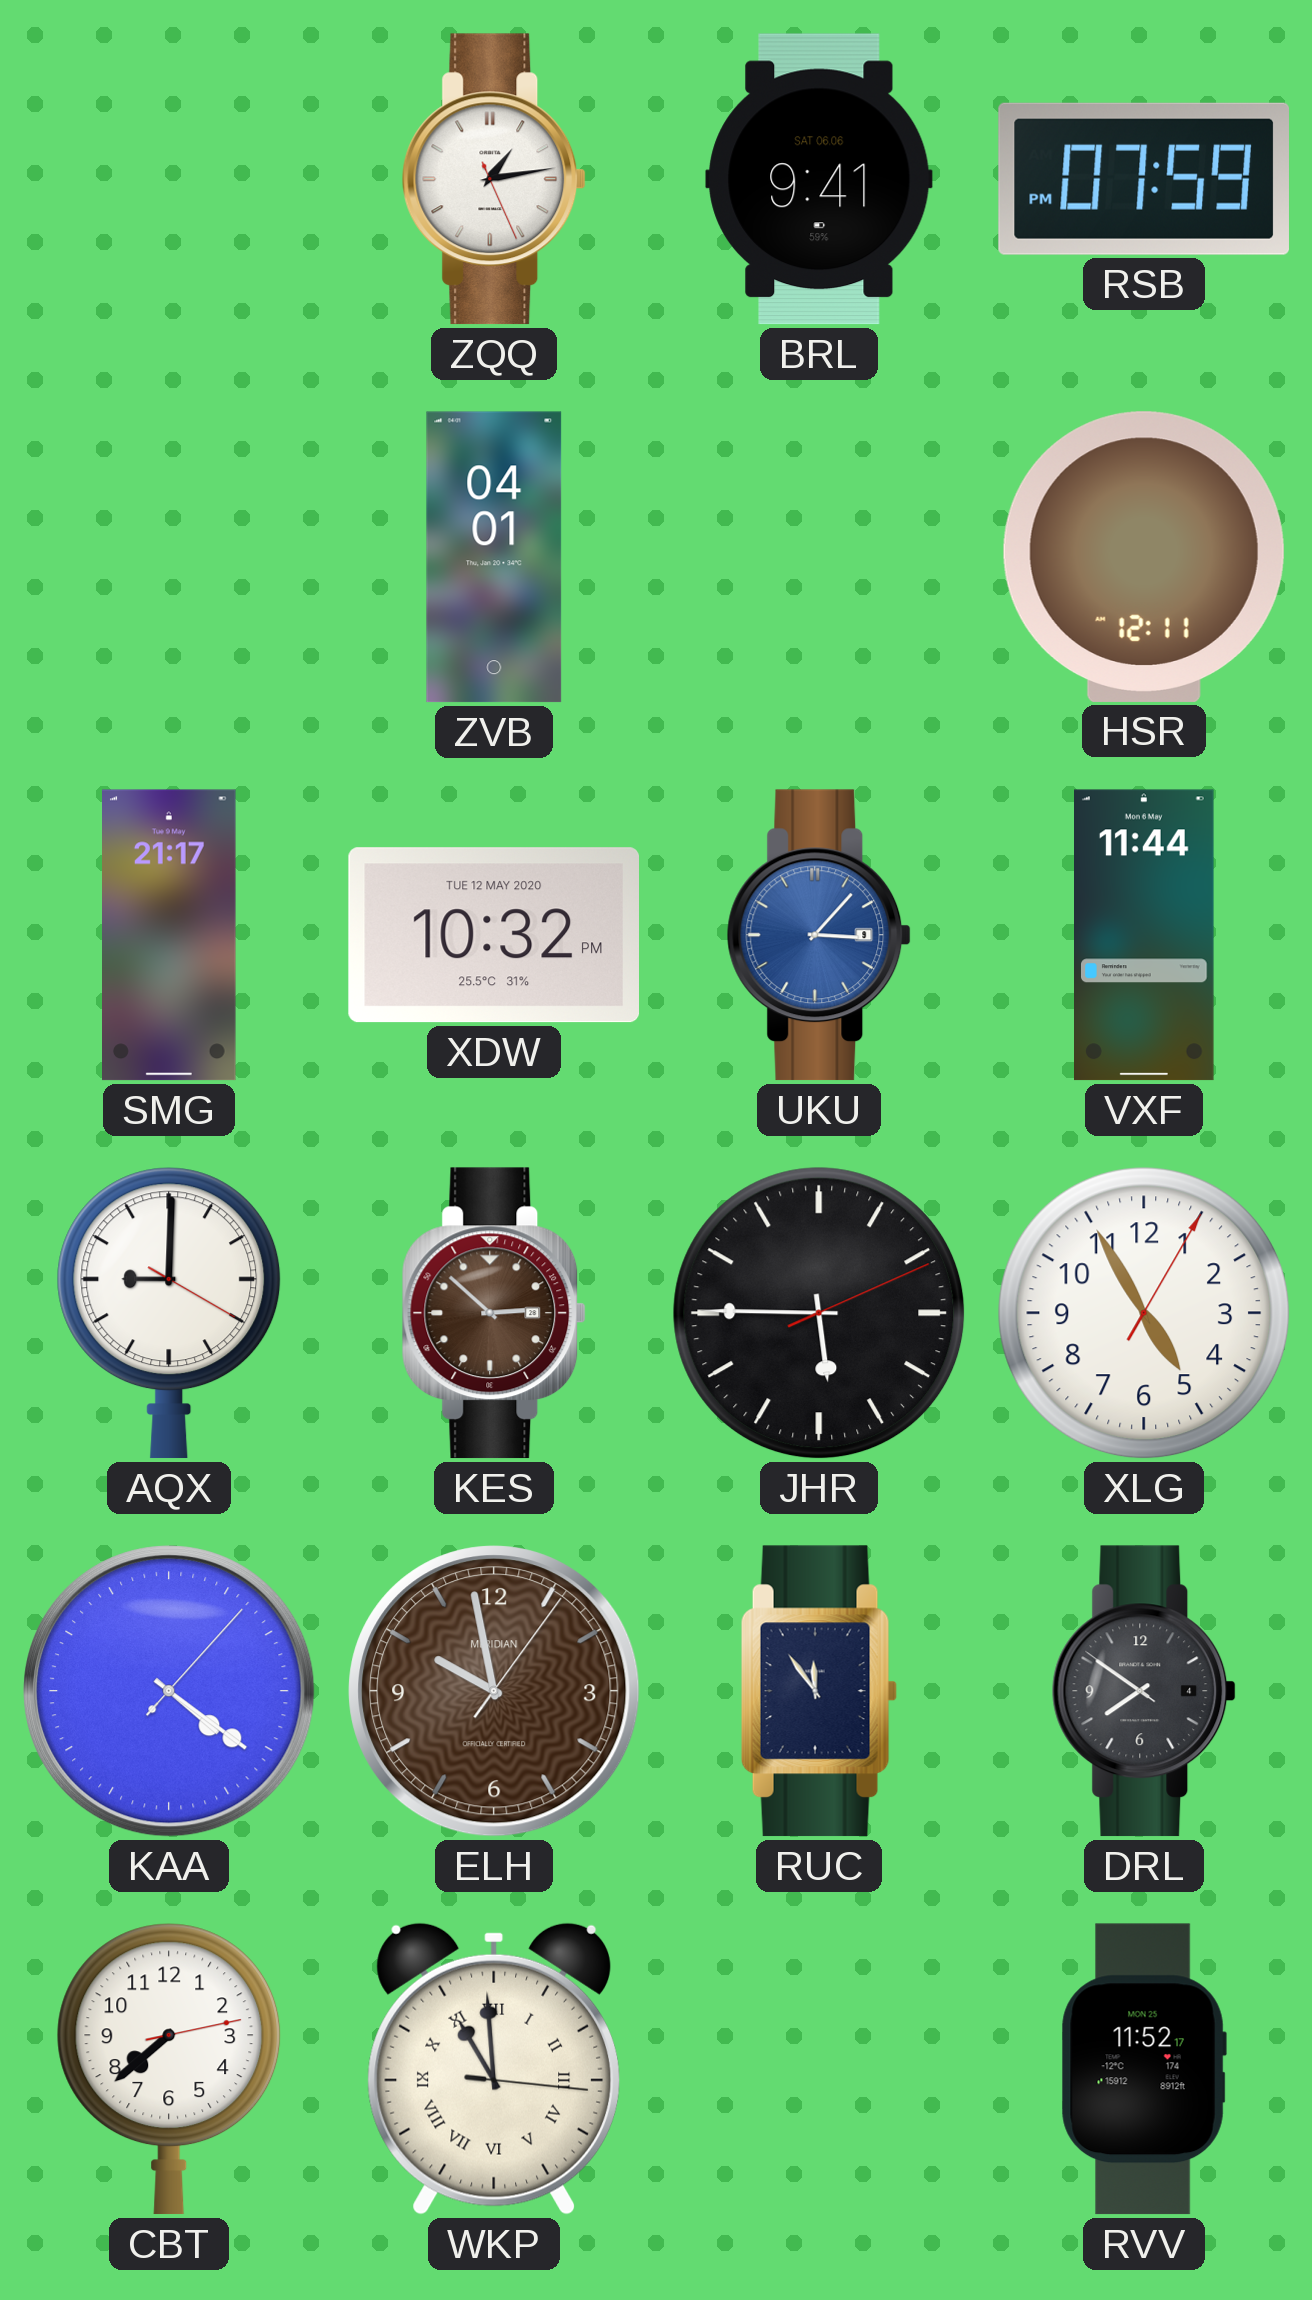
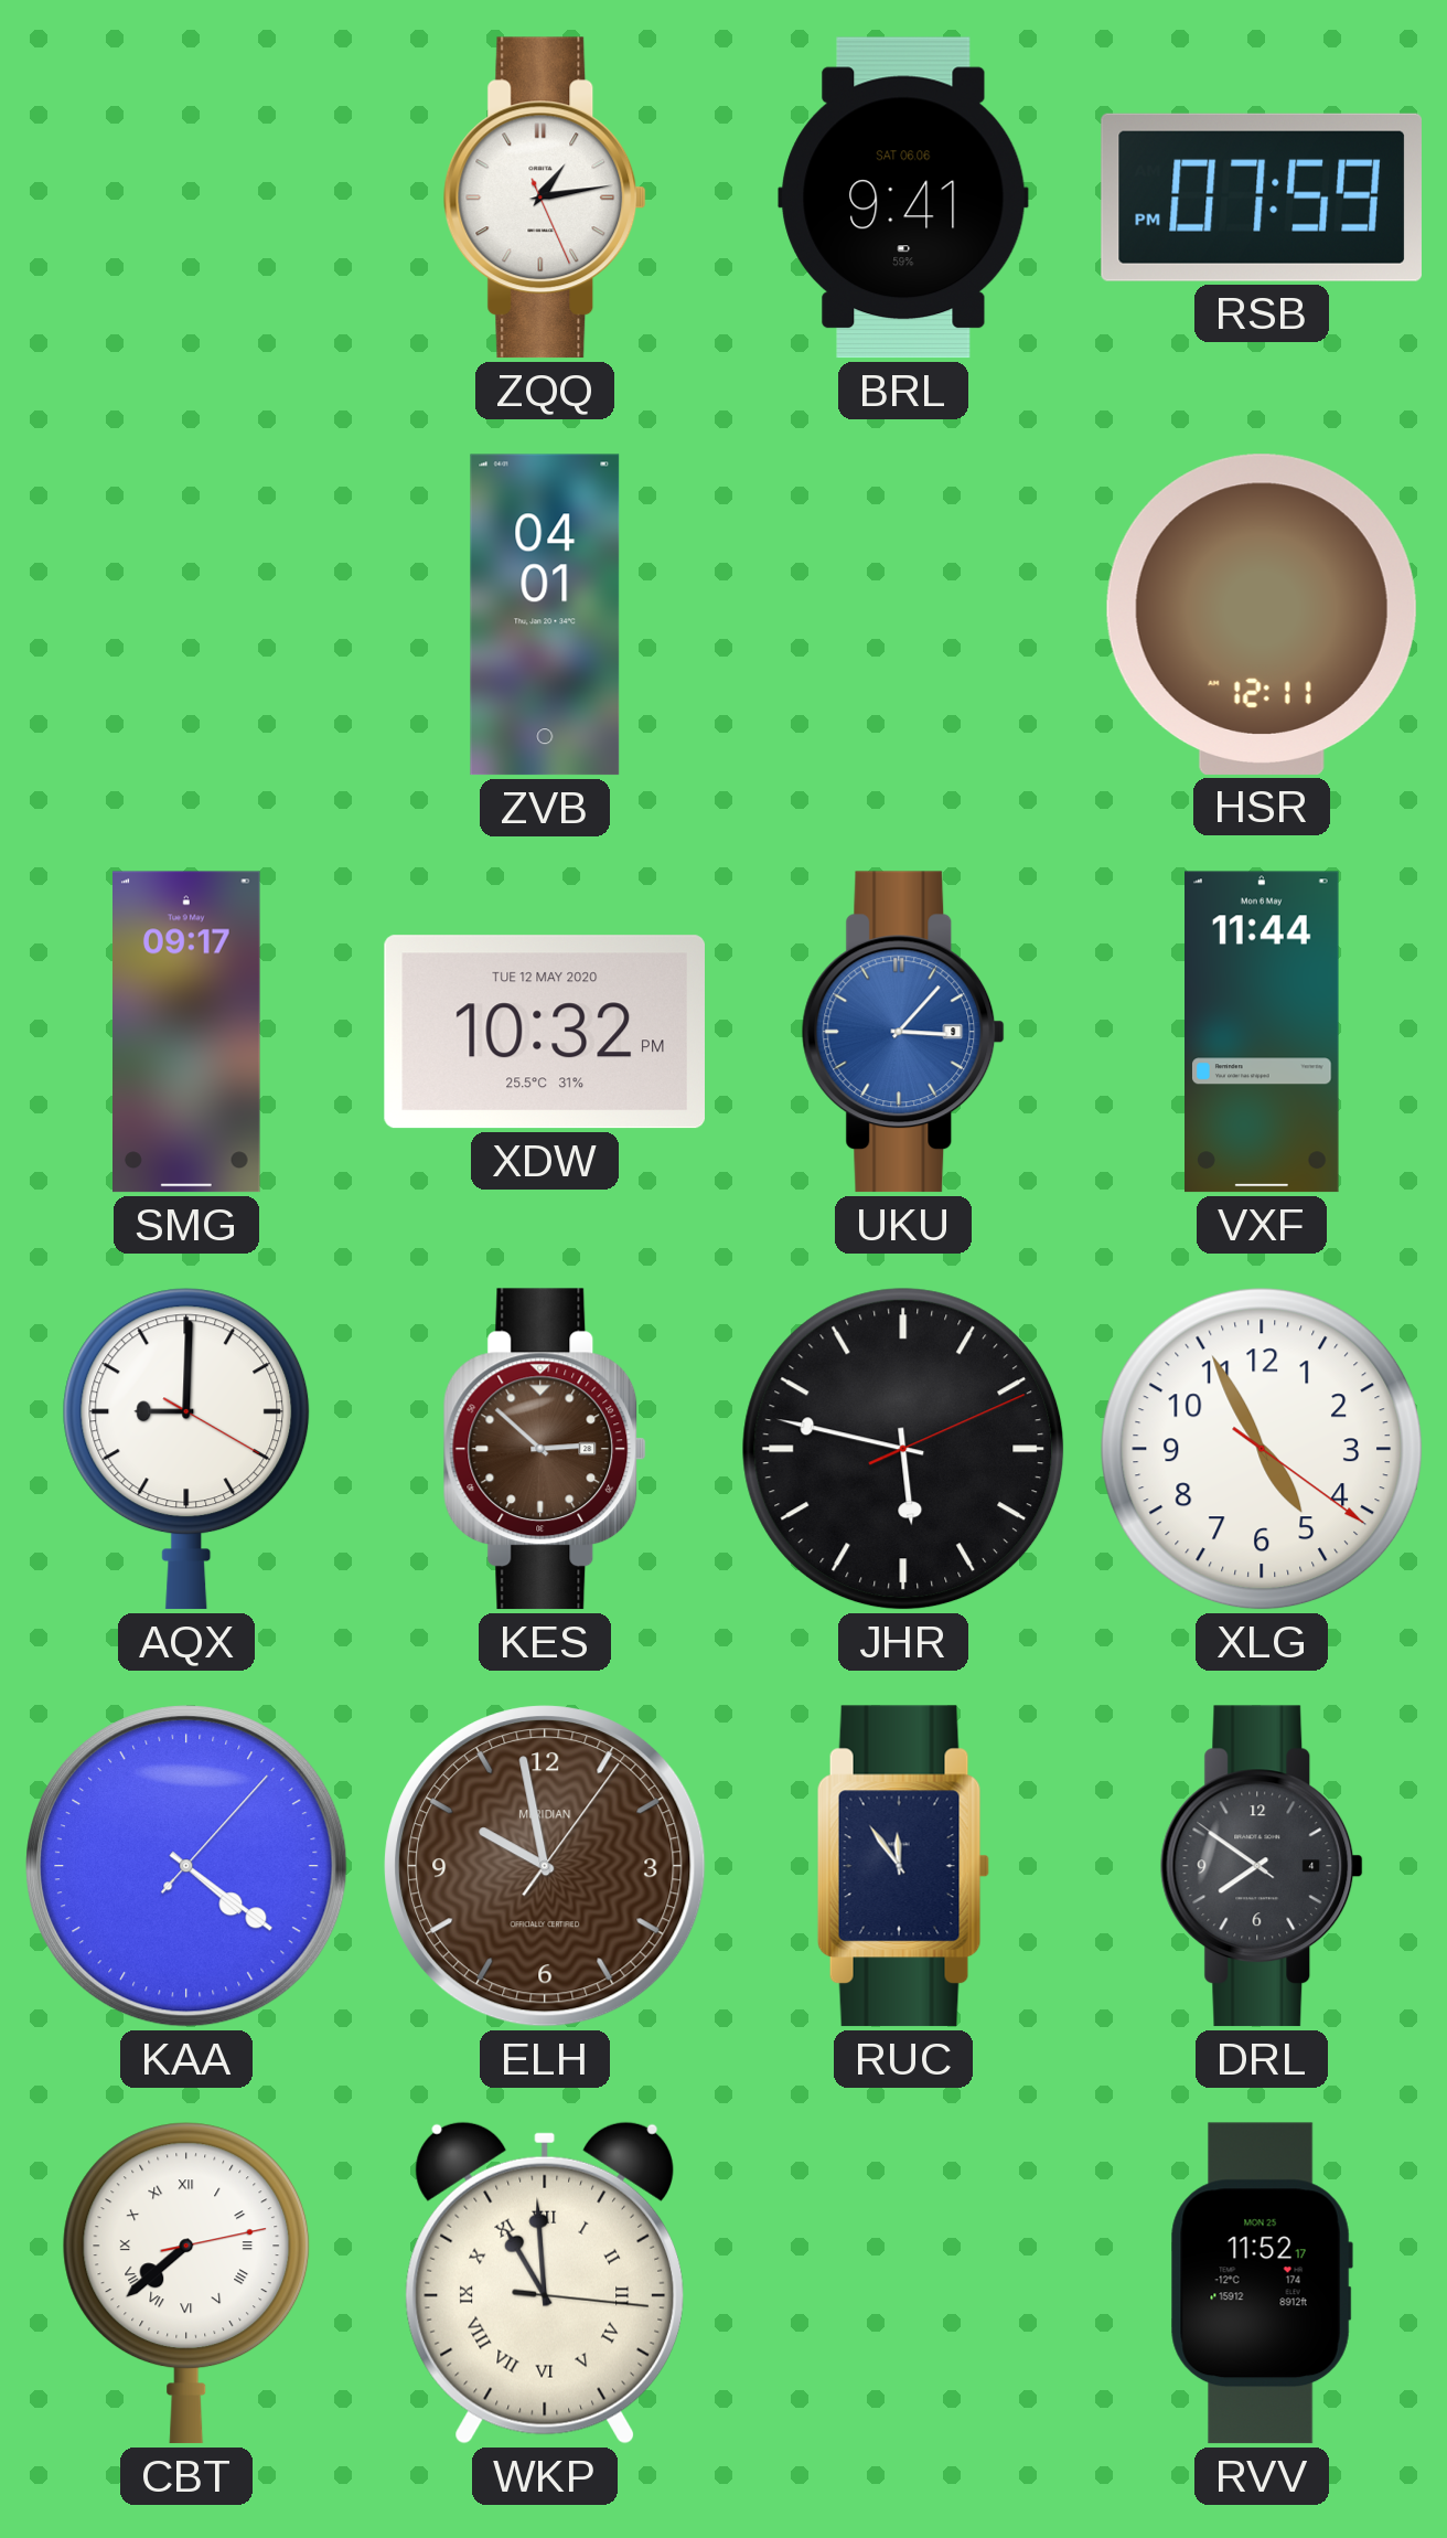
SMG: 21:17 -> 09:17 (187, 1032)
JHR: 5:45 -> 5:47 (903, 1449)
XLG: 4:55:05 -> 4:55:21 (1262, 1449)
CBT numerals: Arabic -> Roman (186, 2283)
